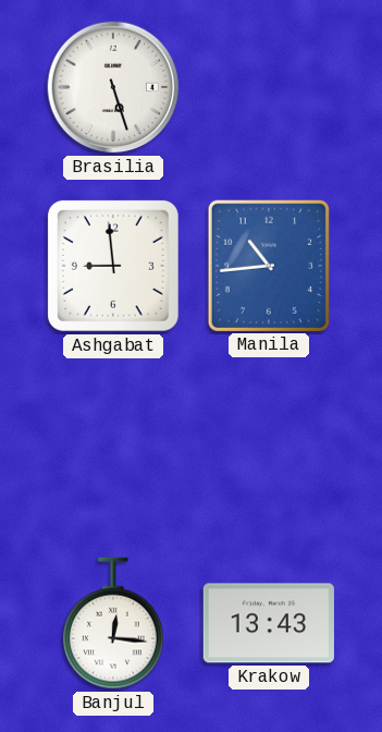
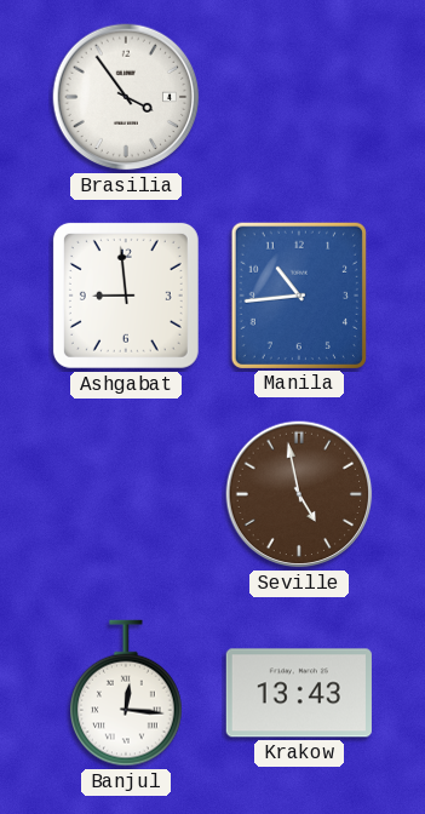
Brasilia: 5:27 -> 3:54 (126, 97)
Seville: none -> 4:58 (299, 494)
